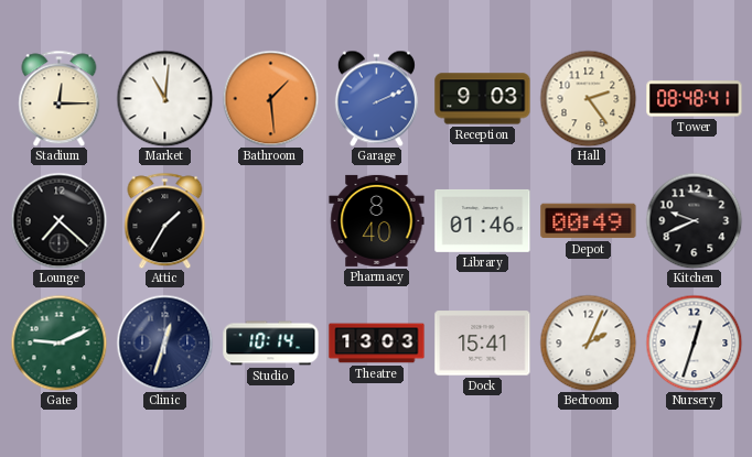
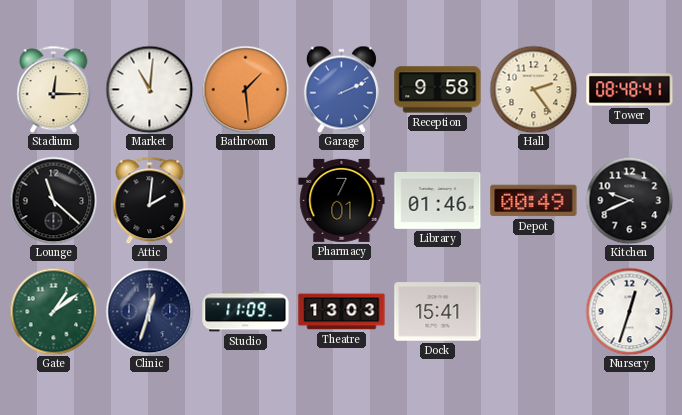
Reception: 9:03 -> 9:58 (438, 90)
Lounge: 7:22 -> 11:22 (53, 200)
Attic: 1:35 -> 2:01 (150, 200)
Pharmacy: 8:40 -> 7:01 (342, 200)
Gate: 9:11 -> 1:09 (53, 311)
Studio: 10:14 -> 11:09 (246, 312)
Bedroom: 2:04 -> none (588, 342)
